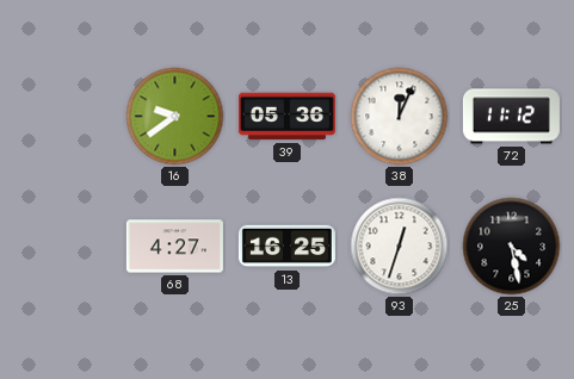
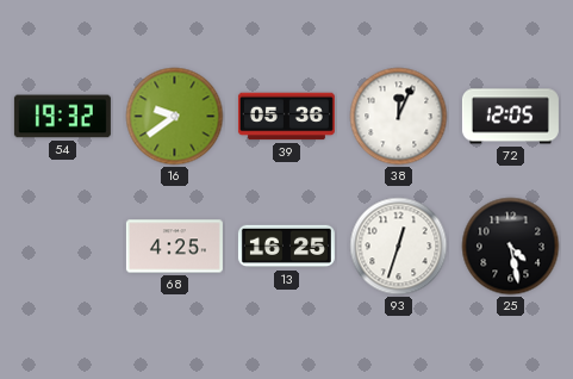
54: none -> 19:32 (62, 117)
72: 11:12 -> 12:05 (510, 117)
68: 4:27 -> 4:25 (174, 247)
